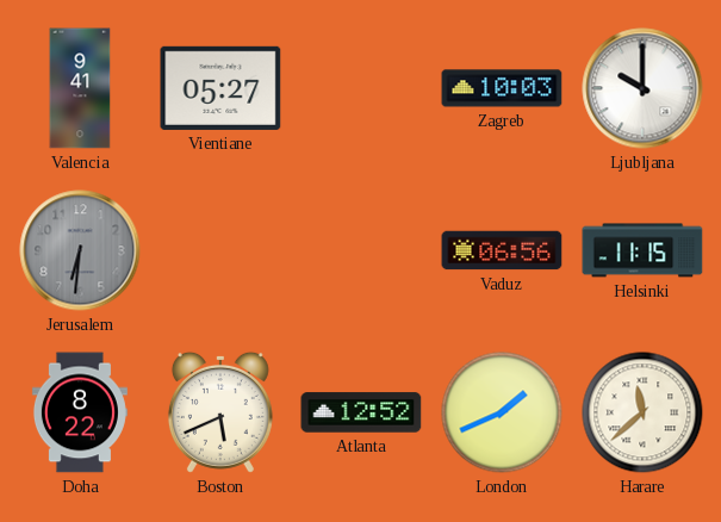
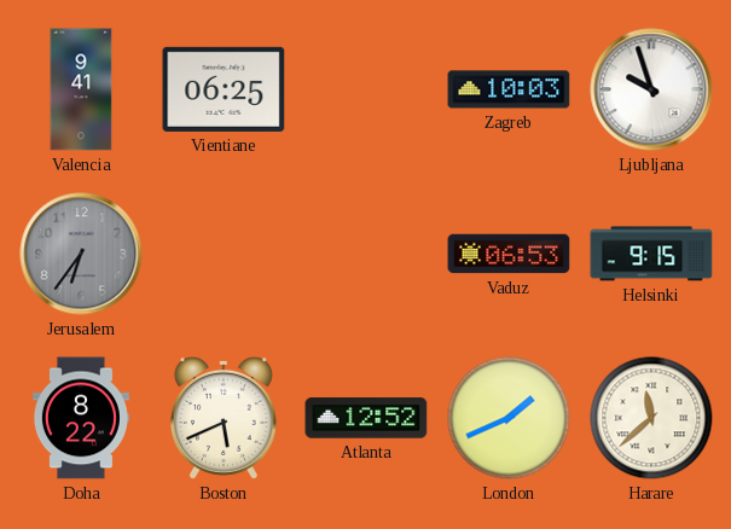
Vientiane: 05:27 -> 06:25 (224, 89)
Ljubljana: 10:00 -> 9:57 (651, 89)
Jerusalem: 6:31 -> 6:36 (81, 254)
Vaduz: 06:56 -> 06:53 (509, 254)
Helsinki: 11:15 -> 9:15 (651, 254)
